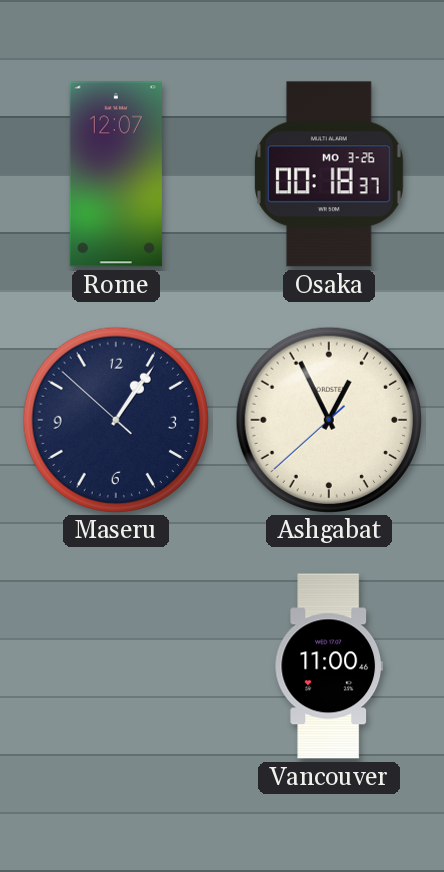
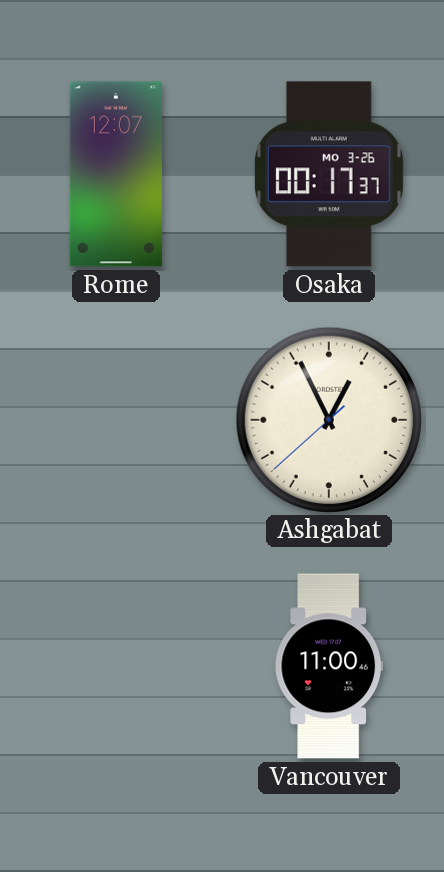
Osaka: 00:18 -> 00:17 (329, 174)
Maseru: 1:05 -> none (115, 419)
